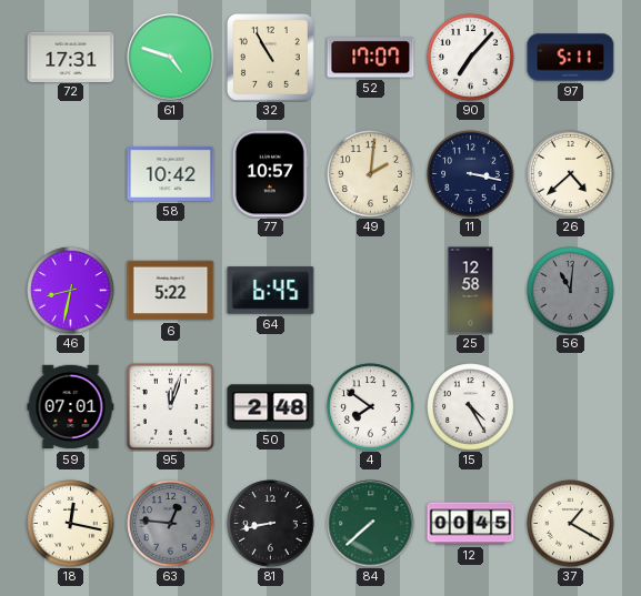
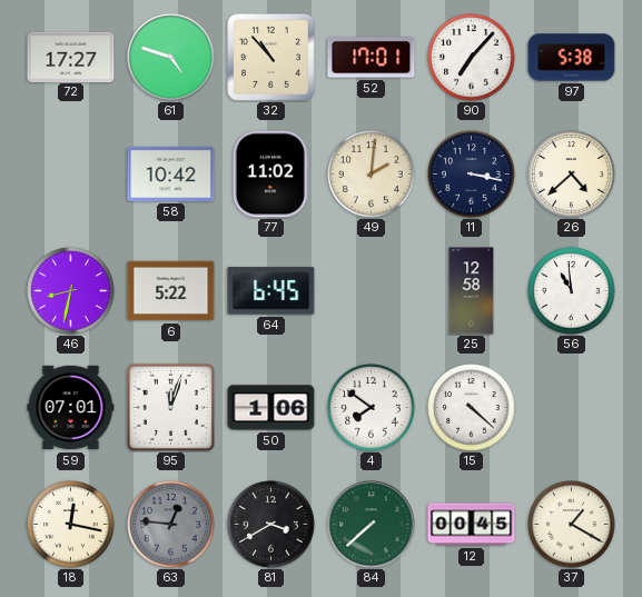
72: 17:31 -> 17:27 (71, 57)
32: 10:55 -> 10:53 (271, 58)
52: 17:07 -> 17:01 (372, 58)
97: 5:11 -> 5:38 (572, 58)
77: 10:57 -> 11:02 (270, 175)
56: 11:01 -> 10:59 (572, 291)
56 dial: grey -> white (572, 291)
50: 2:48 -> 1:06 (271, 408)
15: 4:25 -> 4:22 (472, 408)
81: 8:43 -> 3:40 (271, 525)
